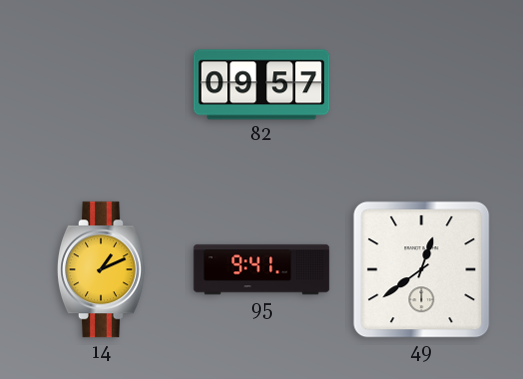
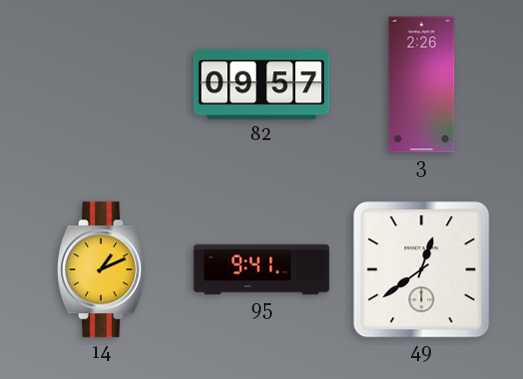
3: none -> 2:26 (422, 85)
